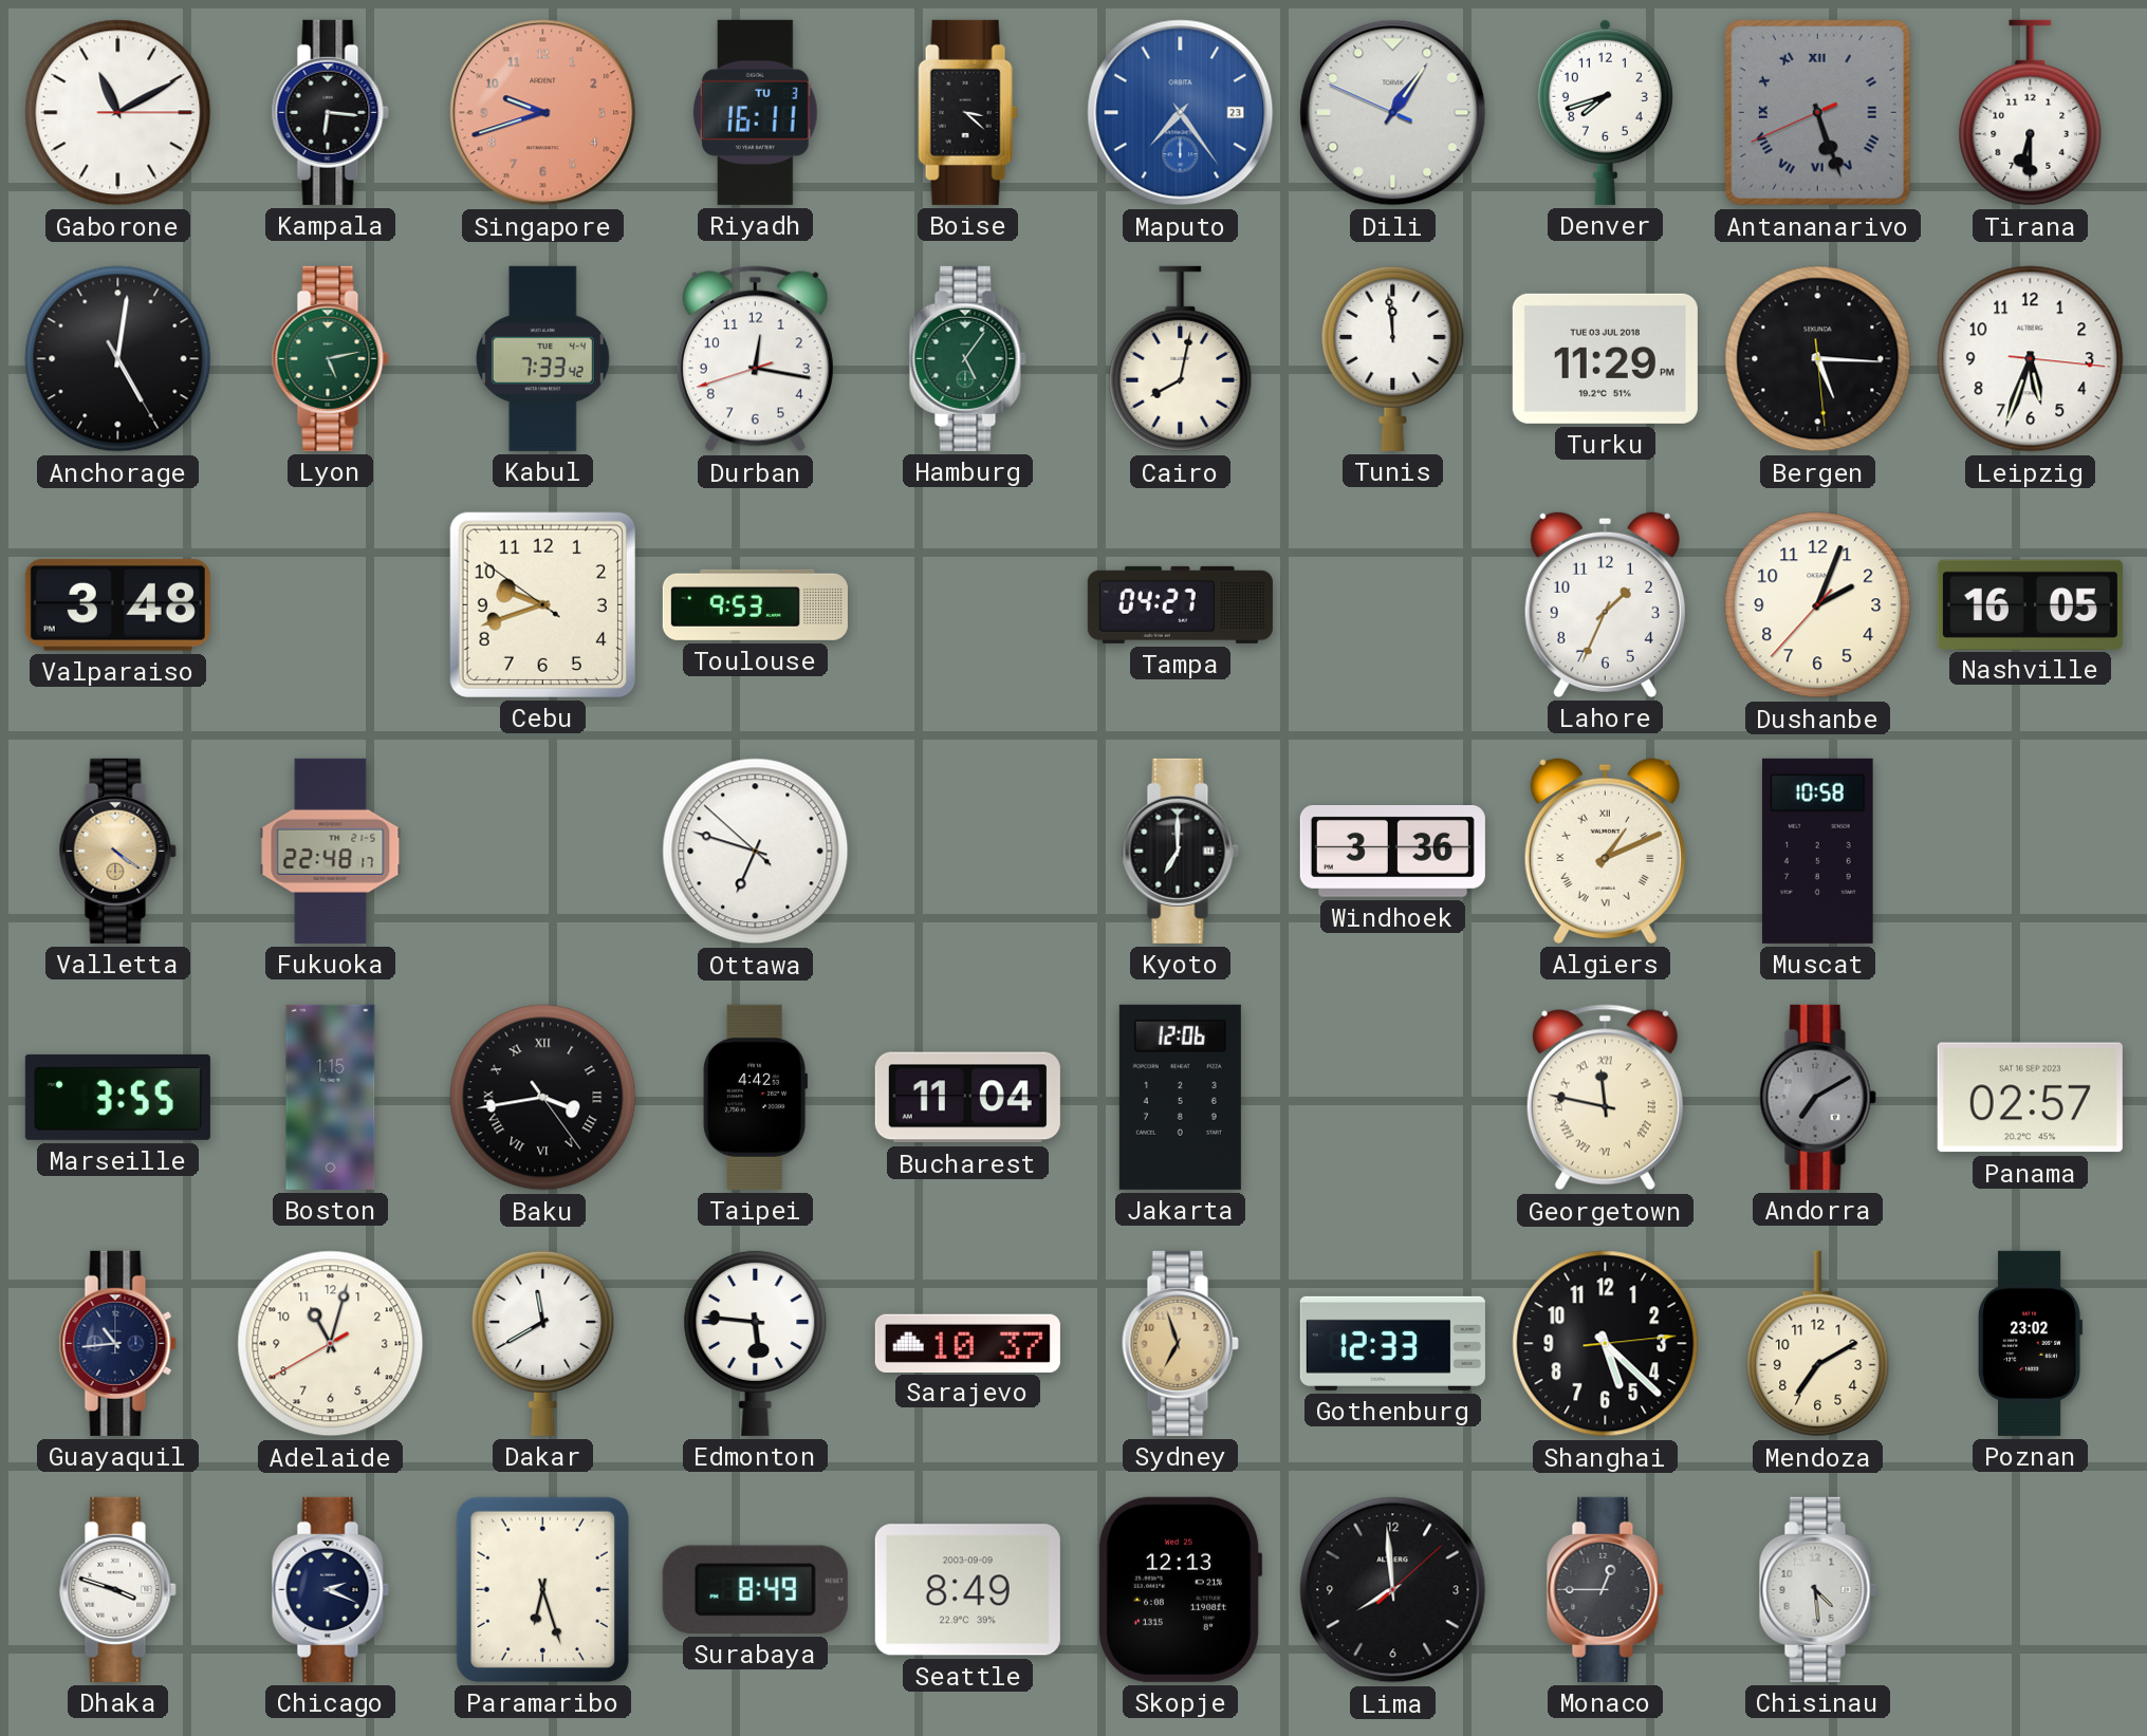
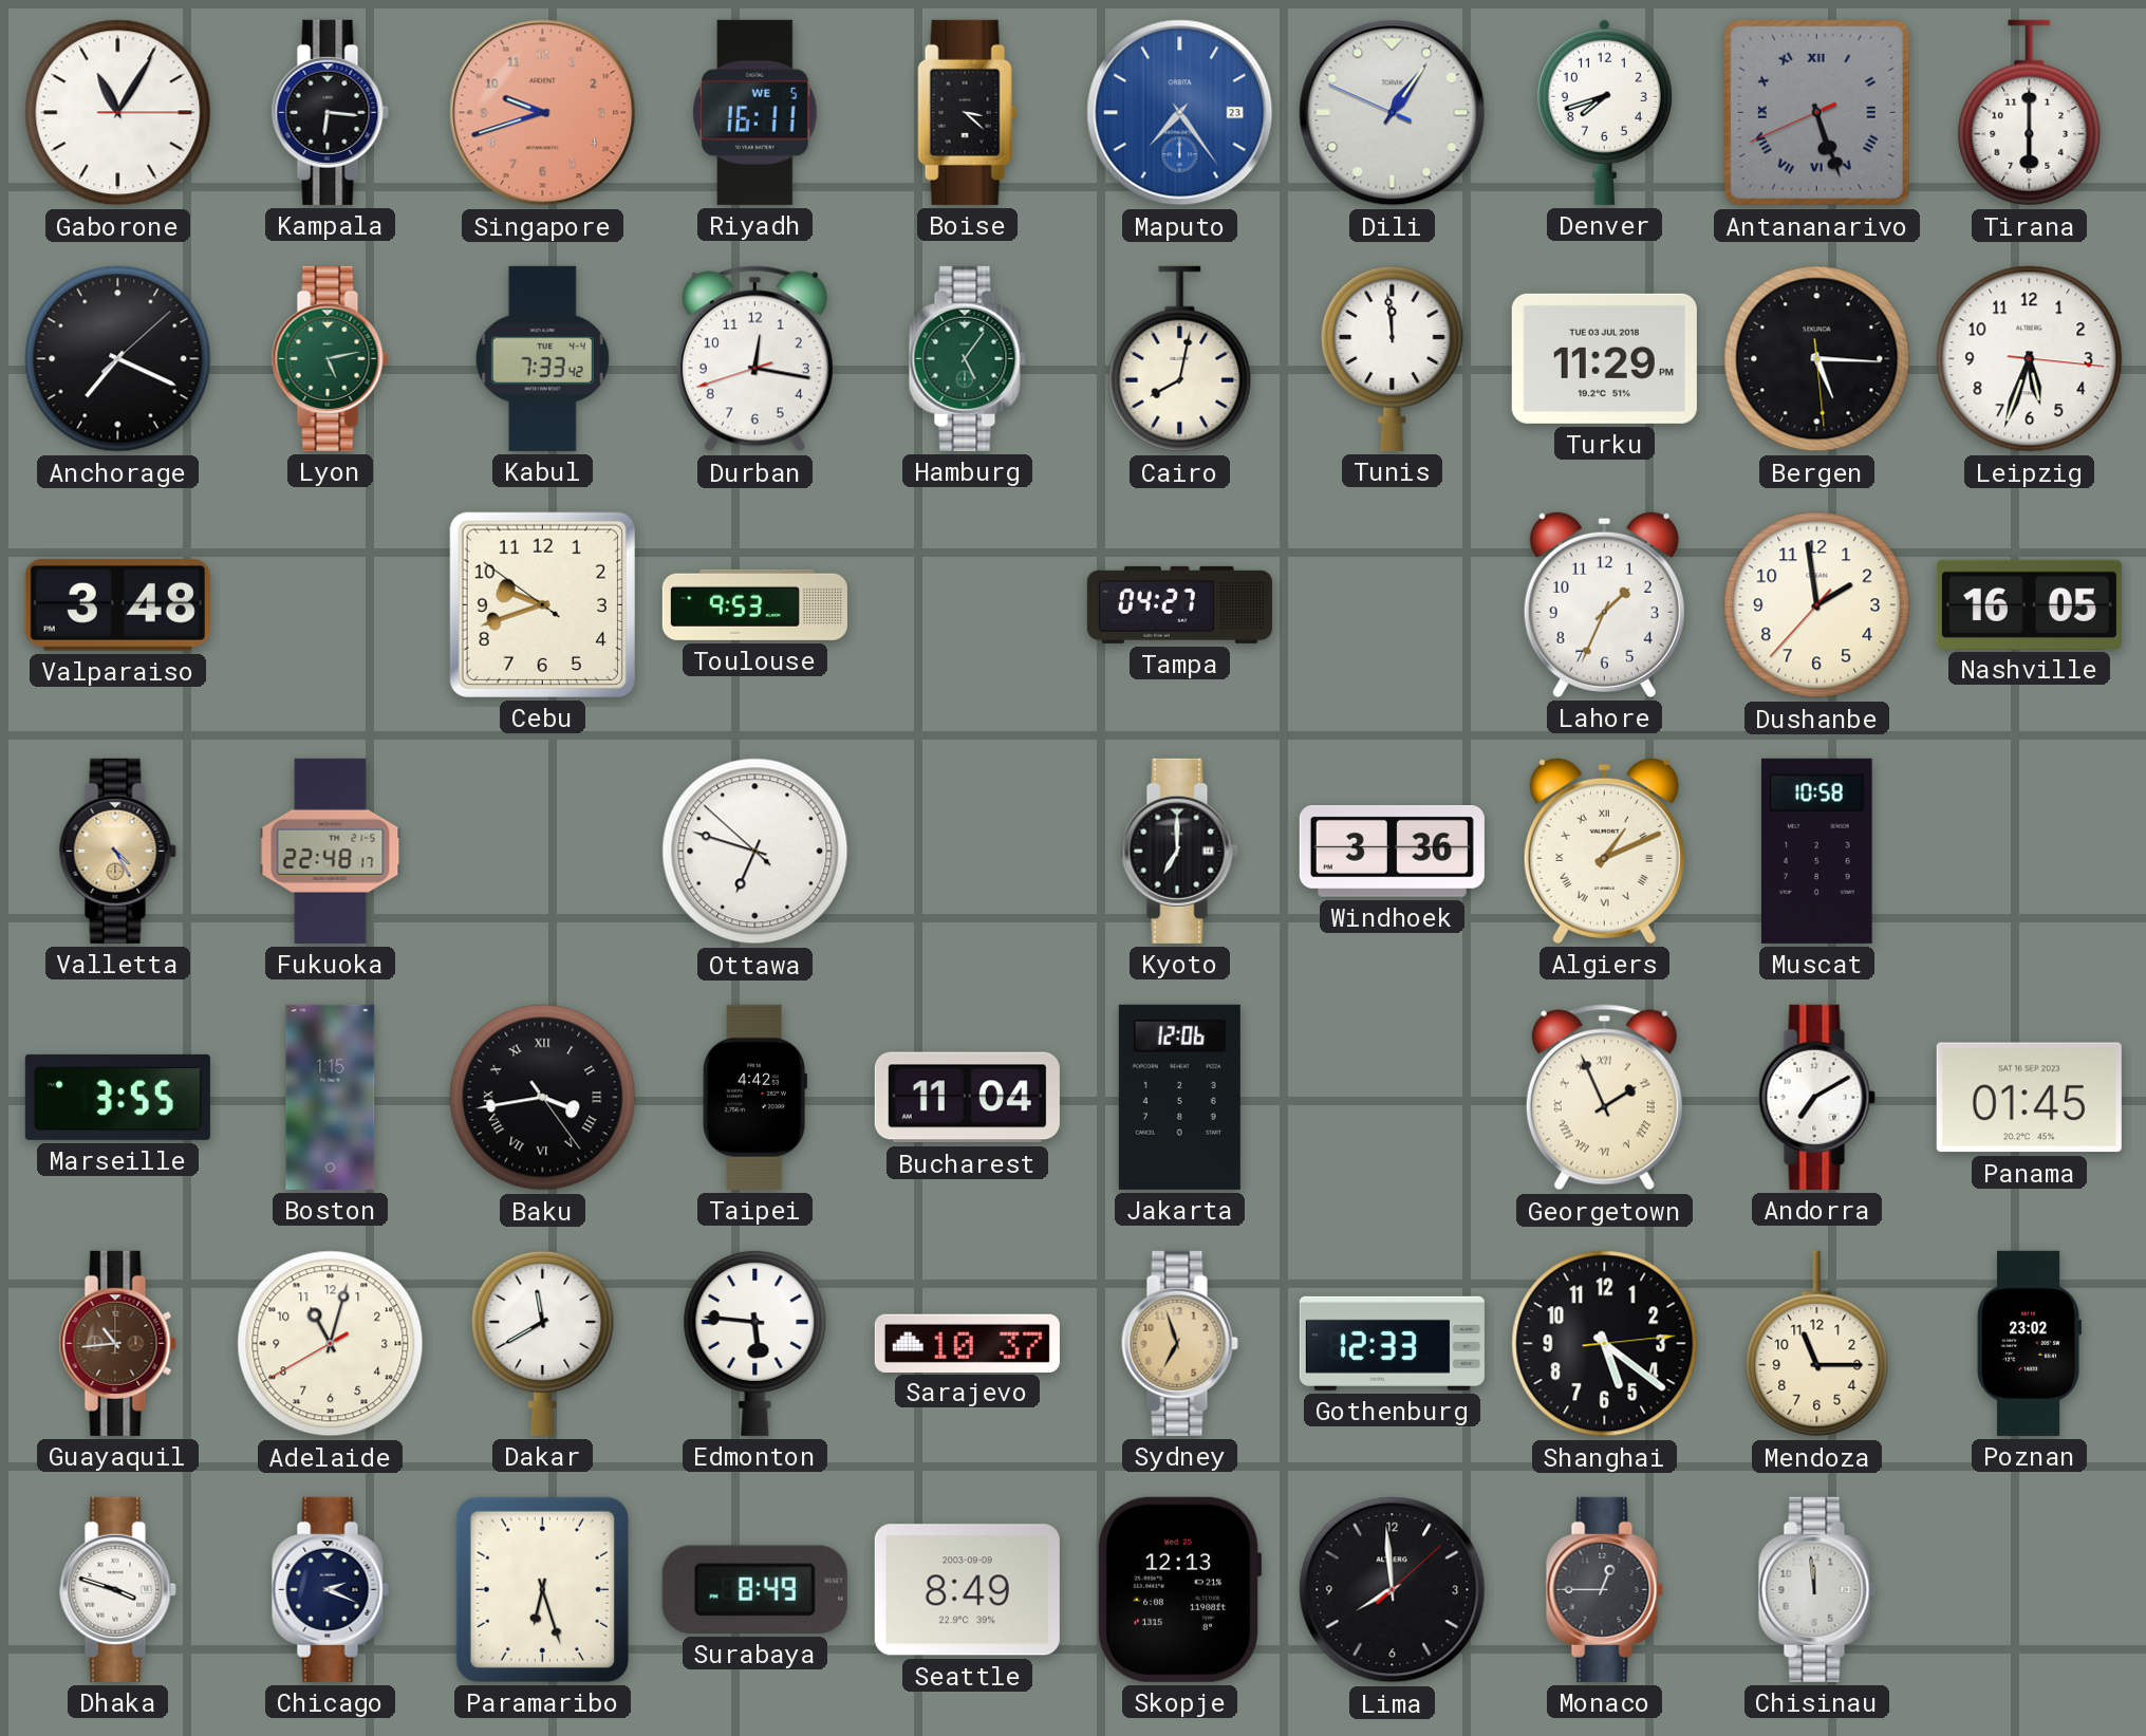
Gaborone: 11:10 -> 11:05 (118, 113)
Riyadh date: TU 3 -> WE 5 (755, 112)
Tirana: 6:30 -> 6:00 (2030, 113)
Anchorage: 5:01 -> 7:19 (118, 359)
Dushanbe: 2:03 -> 1:58 (1817, 605)
Valletta: 4:21 -> 4:25 (117, 851)
Georgetown: 11:47 -> 1:56 (1604, 1098)
Andorra dial: grey -> white (1816, 1097)
Panama: 02:57 -> 01:45 (2029, 1098)
Guayaquil dial: navy -> brown (117, 1343)
Shanghai: 5:22 -> 5:21 (1605, 1344)
Mendoza: 7:10 -> 11:15 (1817, 1344)
Chisinau: 4:29 -> 11:59 (1816, 1589)
